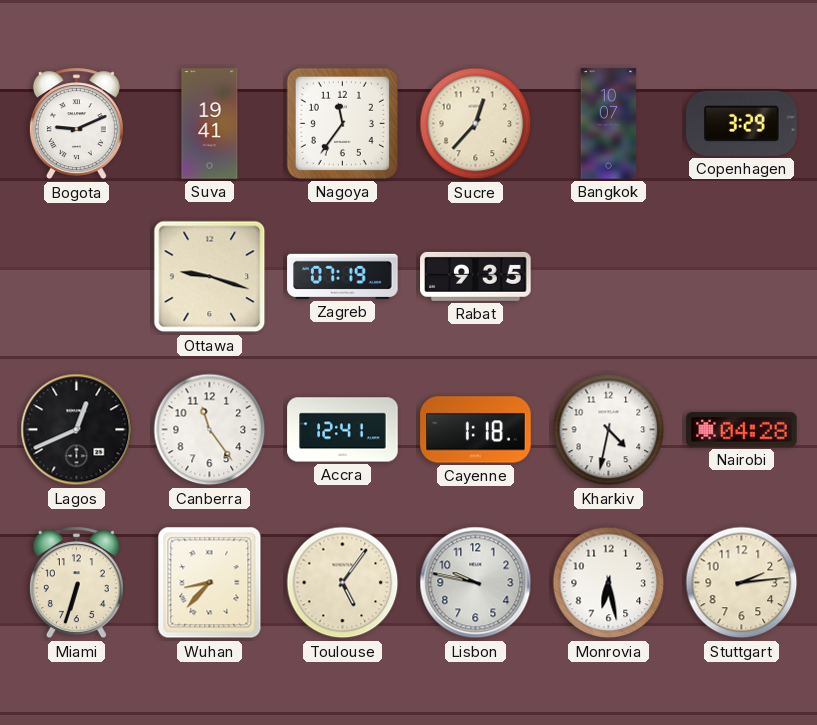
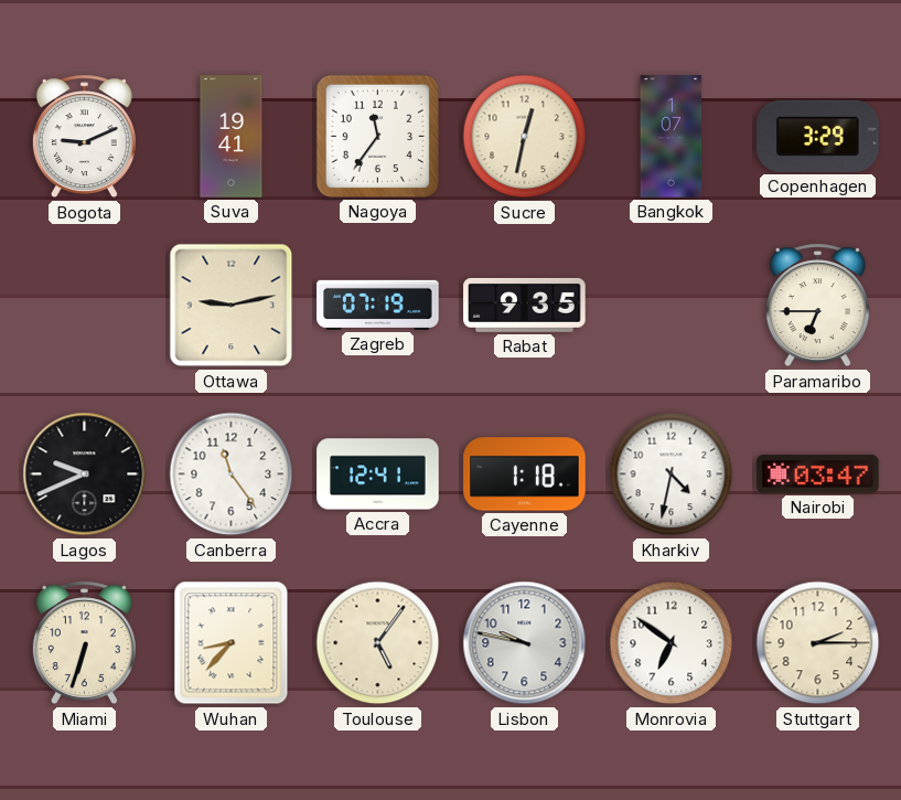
Sucre: 12:37 -> 12:32 (525, 137)
Bangkok: 10:07 -> 1:07 (672, 137)
Ottawa: 9:18 -> 9:13 (232, 306)
Paramaribo: none -> 6:45 (817, 306)
Lagos: 12:41 -> 9:41 (85, 474)
Nairobi: 04:28 -> 03:47 (818, 474)
Monrovia: 6:28 -> 6:51 (672, 643)
Stuttgart: 2:14 -> 2:15 (818, 643)
